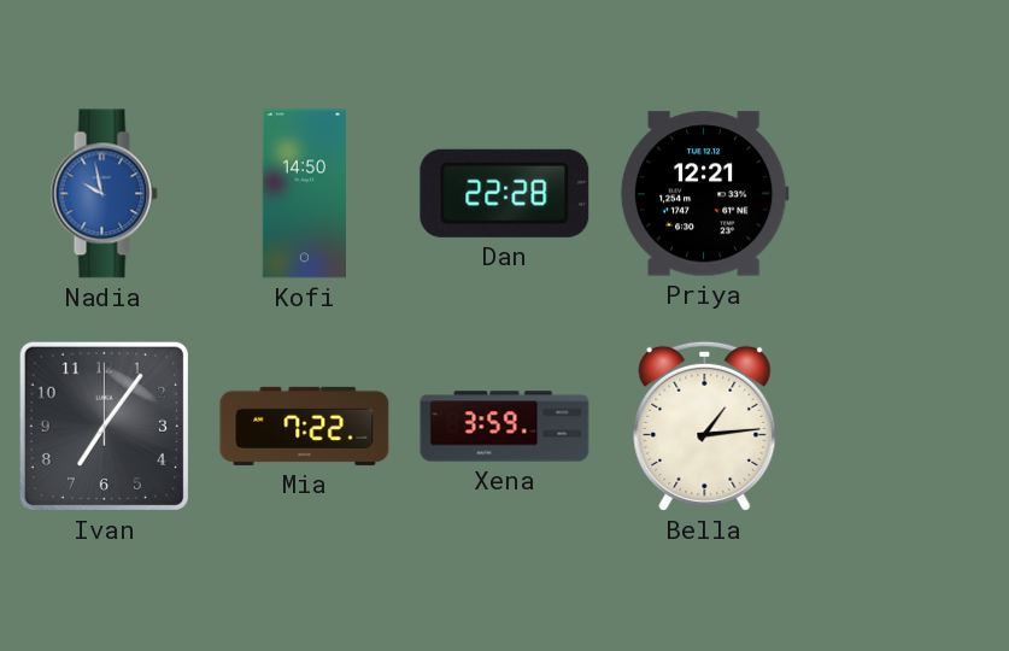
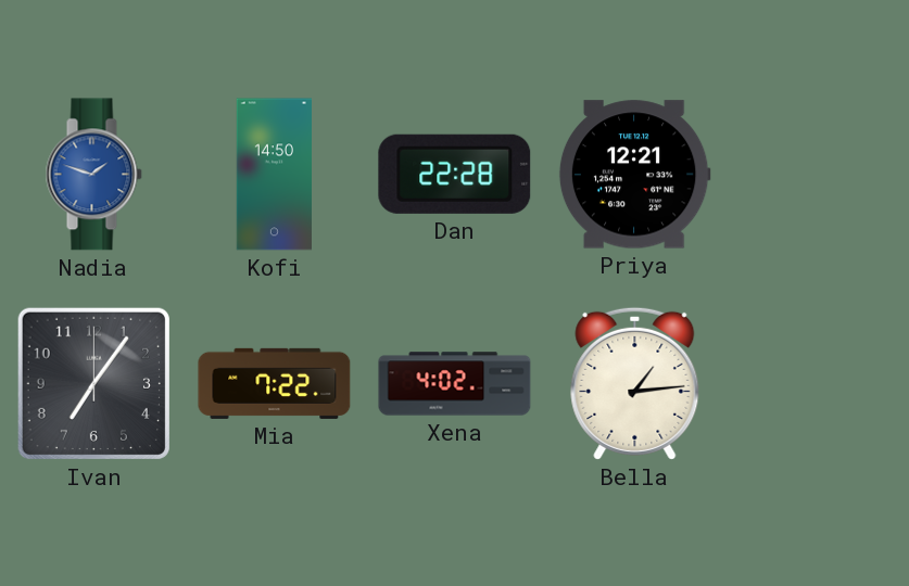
Nadia: 9:58 -> 1:48 (93, 175)
Xena: 3:59 -> 4:02 (455, 384)
